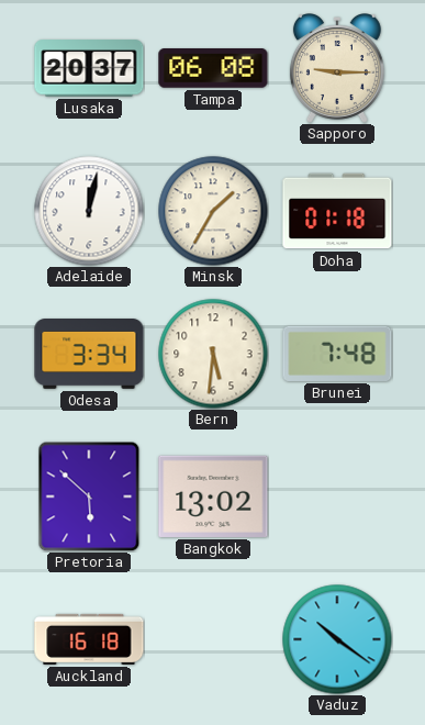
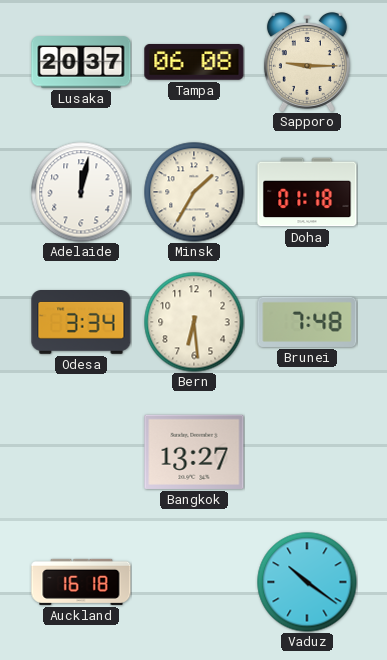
Bern: 5:31 -> 6:29 (194, 322)
Pretoria: 5:52 -> none (89, 497)
Bangkok: 13:02 -> 13:27 (194, 452)
